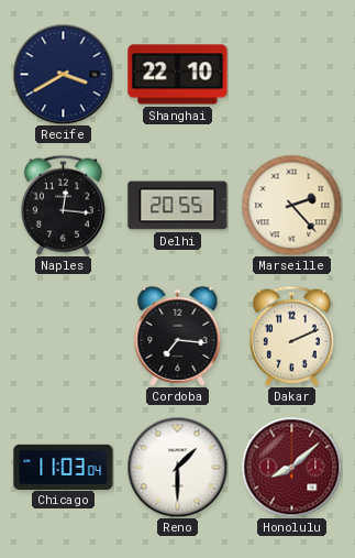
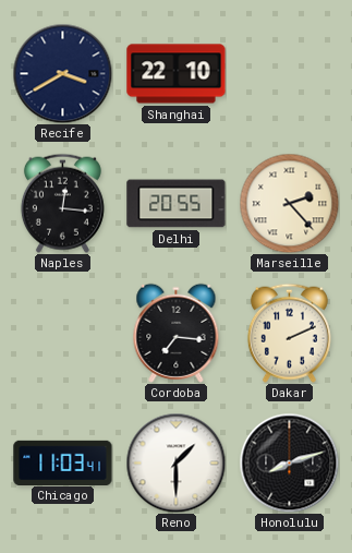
Chicago: 11:03:04 -> 11:03:41 (63, 462)
Honolulu: 8:08 -> 8:12 (289, 462)
Honolulu dial: burgundy -> black (289, 462)
